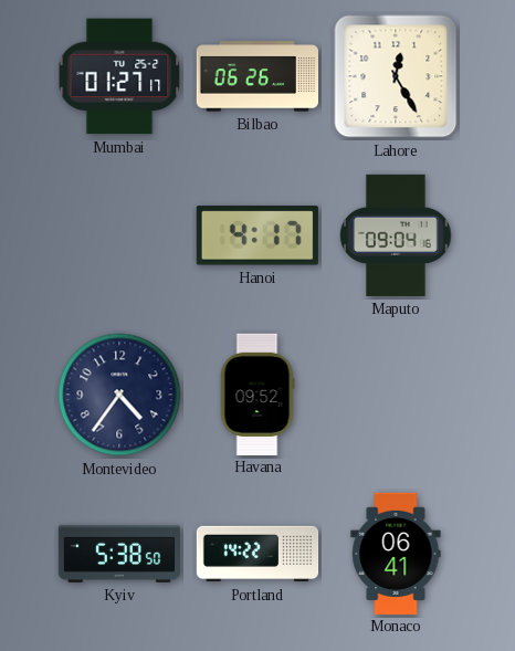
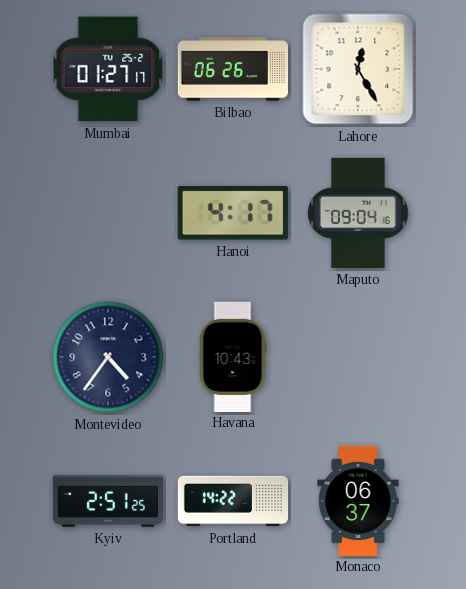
Havana: 09:52 -> 10:43 (233, 356)
Kyiv: 5:38 -> 2:51 (107, 501)
Monaco: 06:41 -> 06:37 (358, 500)
